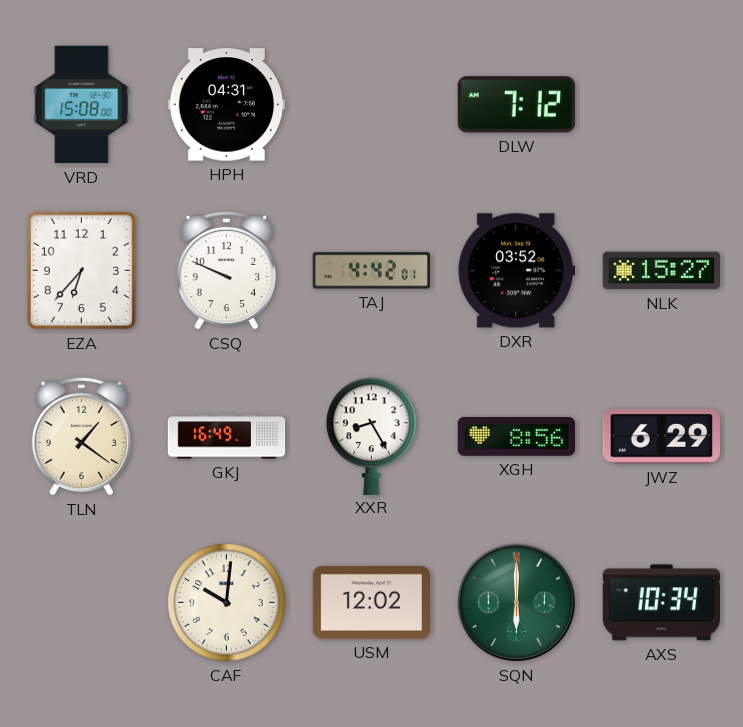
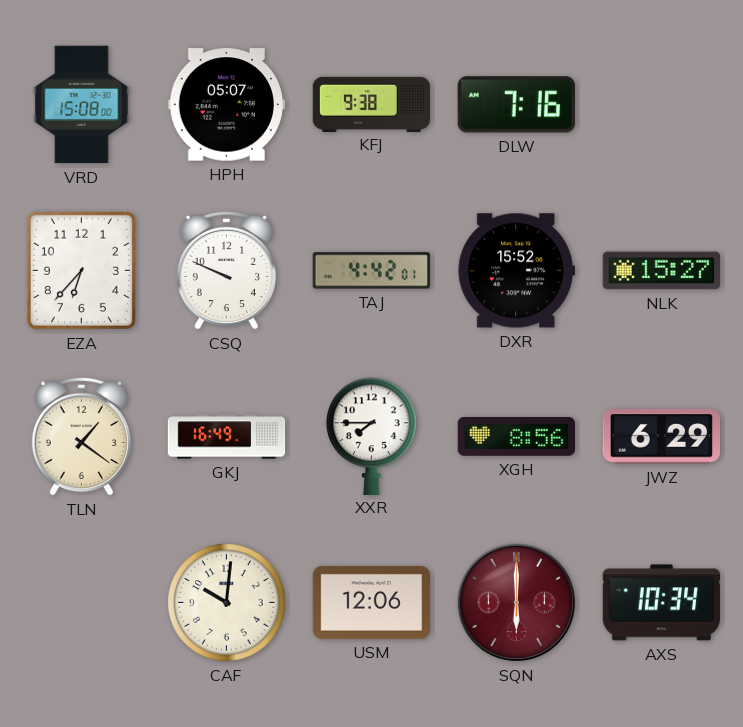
HPH: 04:31 -> 05:07 (226, 105)
KFJ: none -> 9:38 (372, 104)
DLW: 7:12 -> 7:16 (516, 105)
DXR: 03:52 -> 15:52 (516, 271)
XXR: 8:25 -> 7:45 (372, 436)
USM: 12:02 -> 12:06 (372, 602)
SQN dial: green -> burgundy (516, 602)
